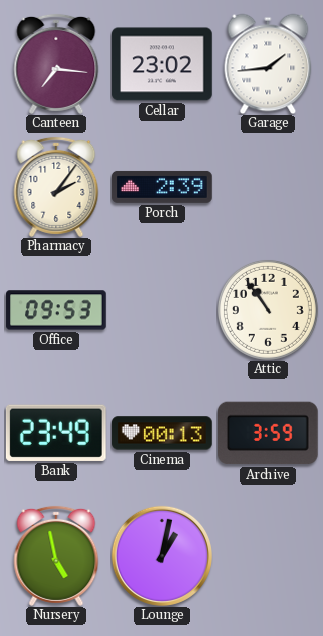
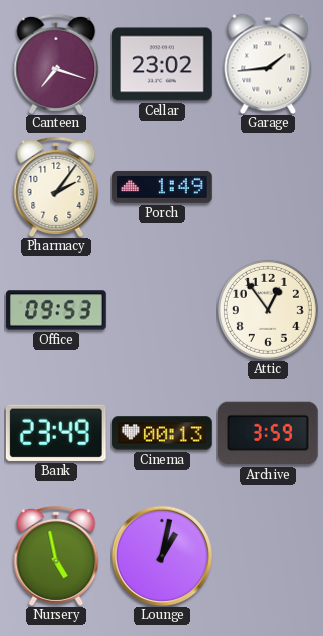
Canteen: 7:16 -> 7:18 (56, 64)
Porch: 2:39 -> 1:49 (162, 187)
Attic: 10:54 -> 12:54 (268, 310)
